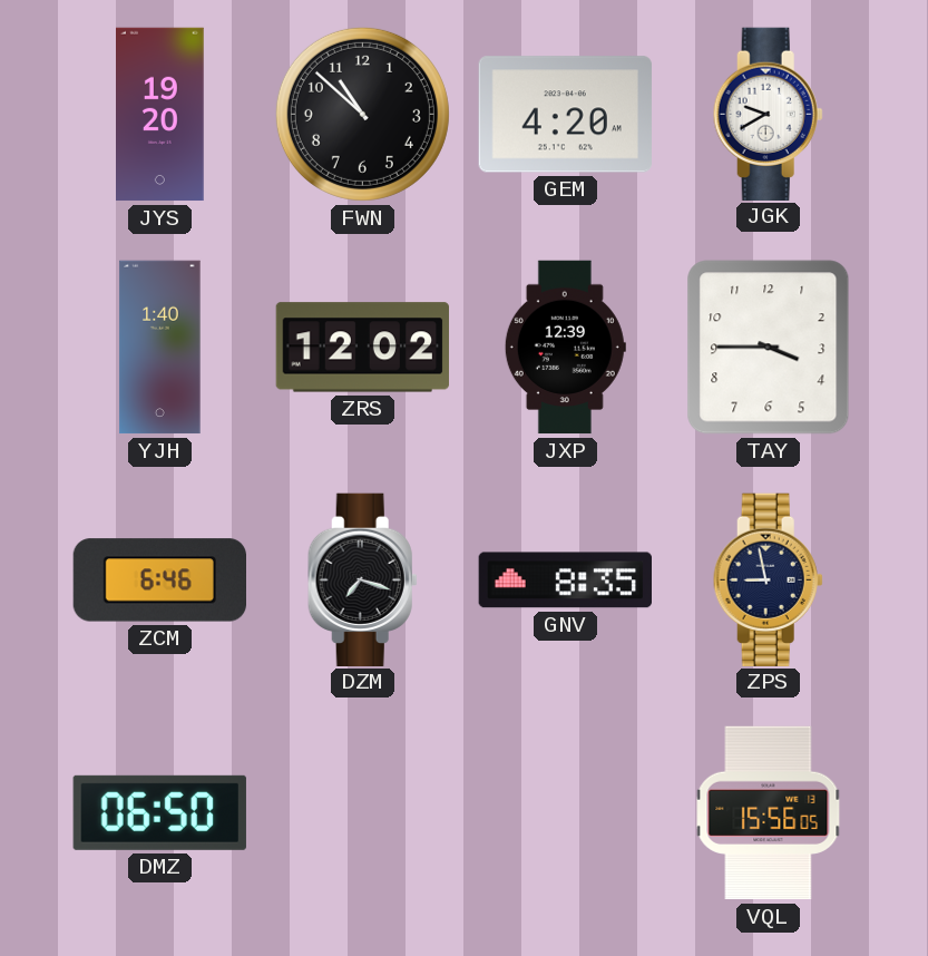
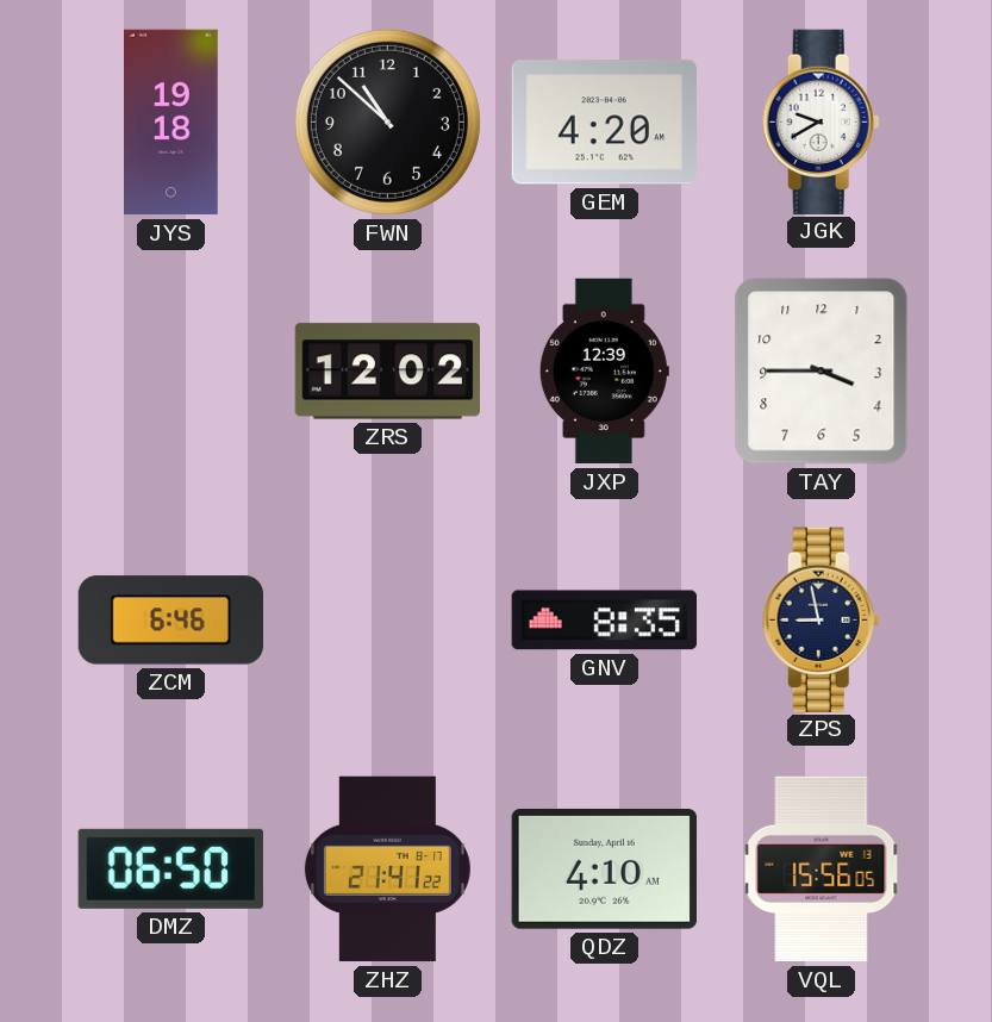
JYS: 19:20 -> 19:18 (171, 123)
YJH: 1:40 -> none (160, 348)
DZM: 7:18 -> none (362, 579)
ZHZ: none -> 21:41 (387, 870)
QDZ: none -> 4:10 (604, 868)
